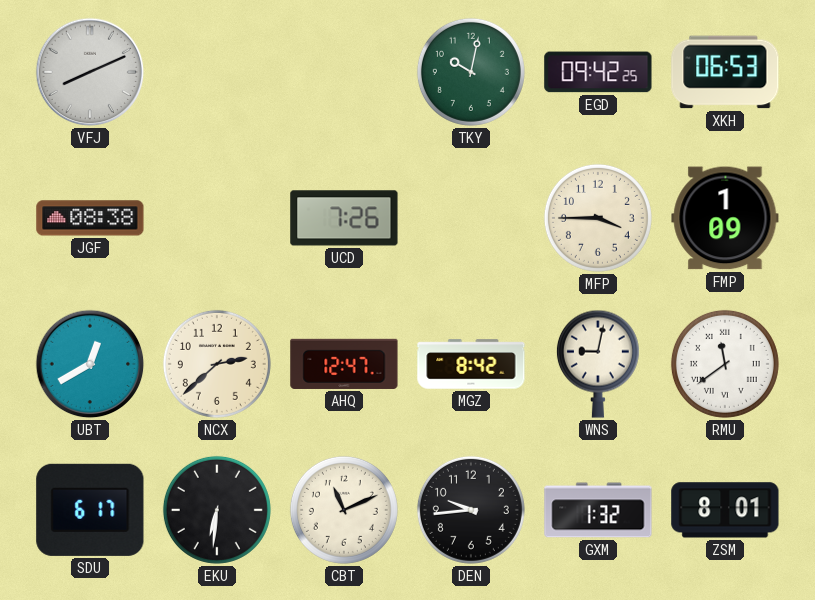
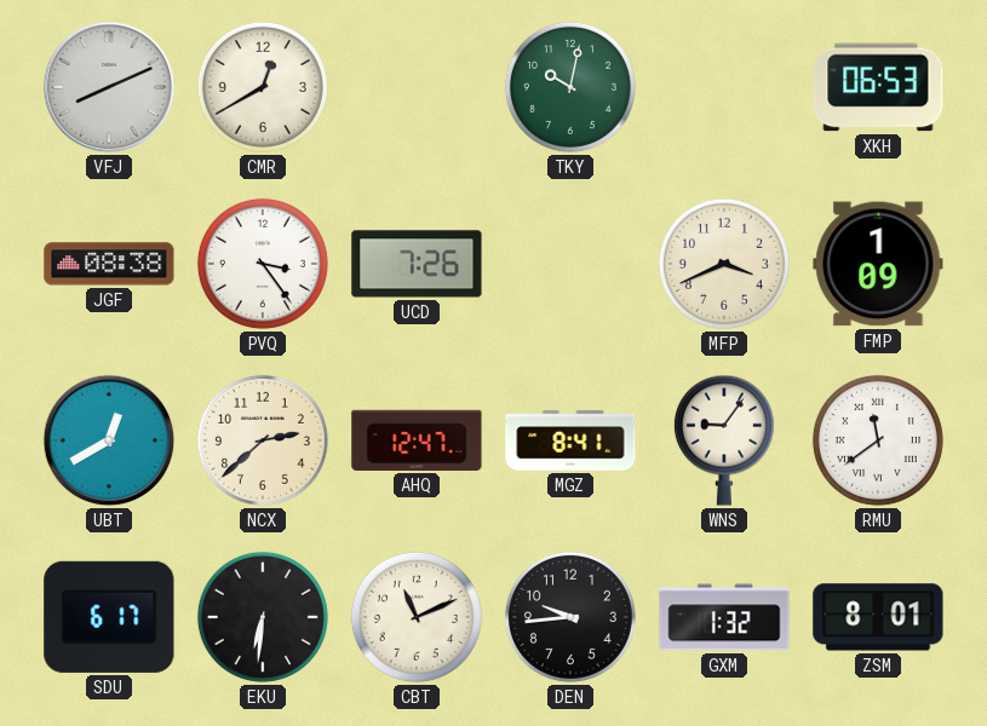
CMR: none -> 12:40 (263, 87)
EGD: 09:42 -> none (598, 72)
PVQ: none -> 3:24 (263, 264)
MFP: 3:45 -> 3:41 (724, 264)
MGZ: 8:42 -> 8:41 (570, 440)
WNS: 9:02 -> 9:06 (724, 440)
